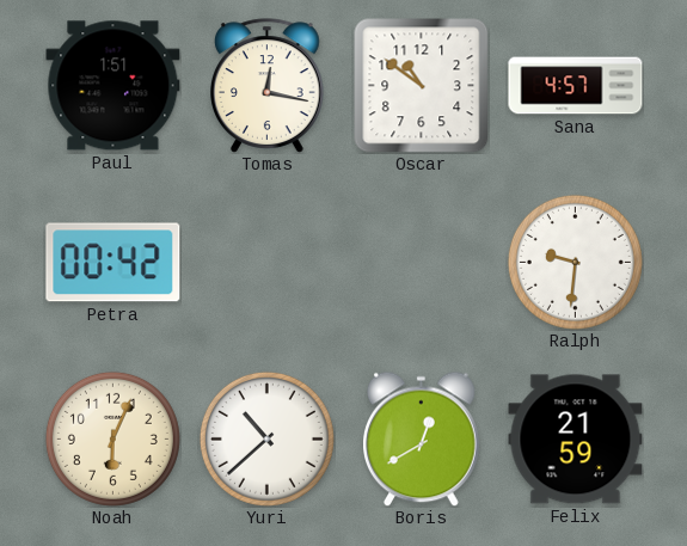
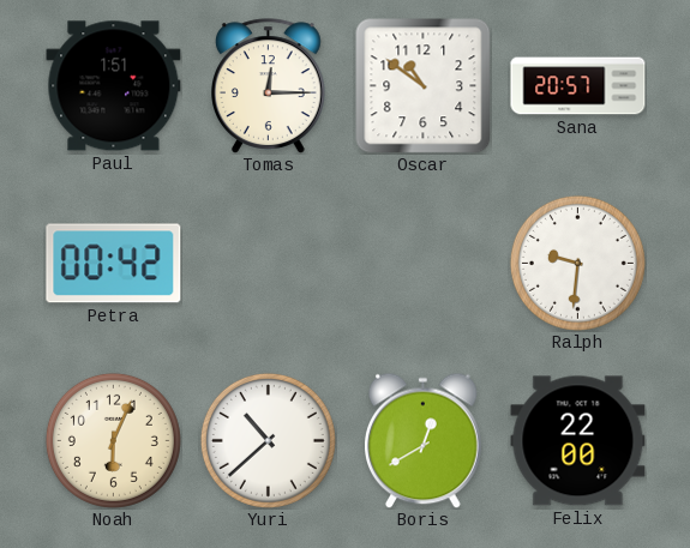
Tomas: 12:17 -> 12:15 (269, 86)
Sana: 4:57 -> 20:57 (578, 86)
Felix: 21:59 -> 22:00 (578, 441)
